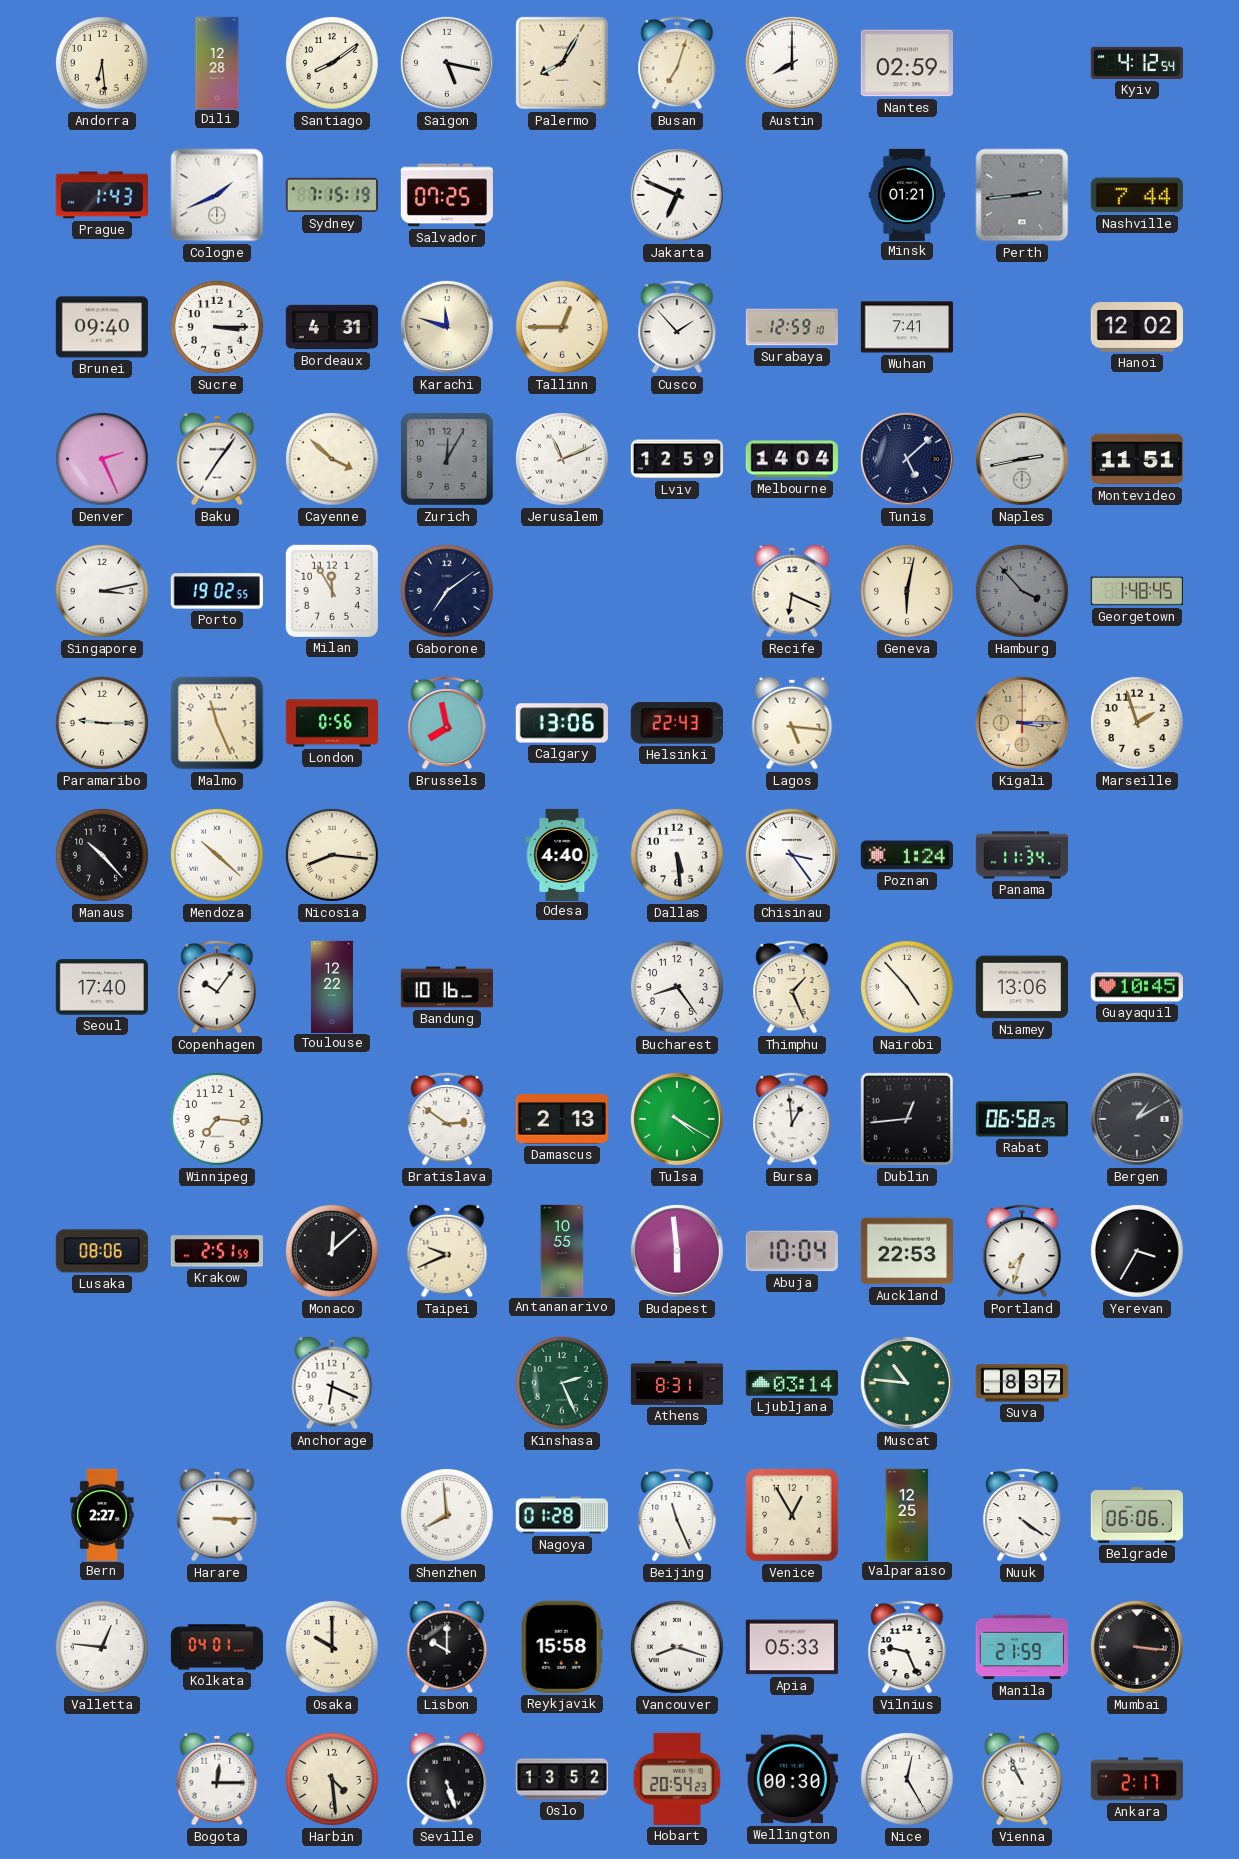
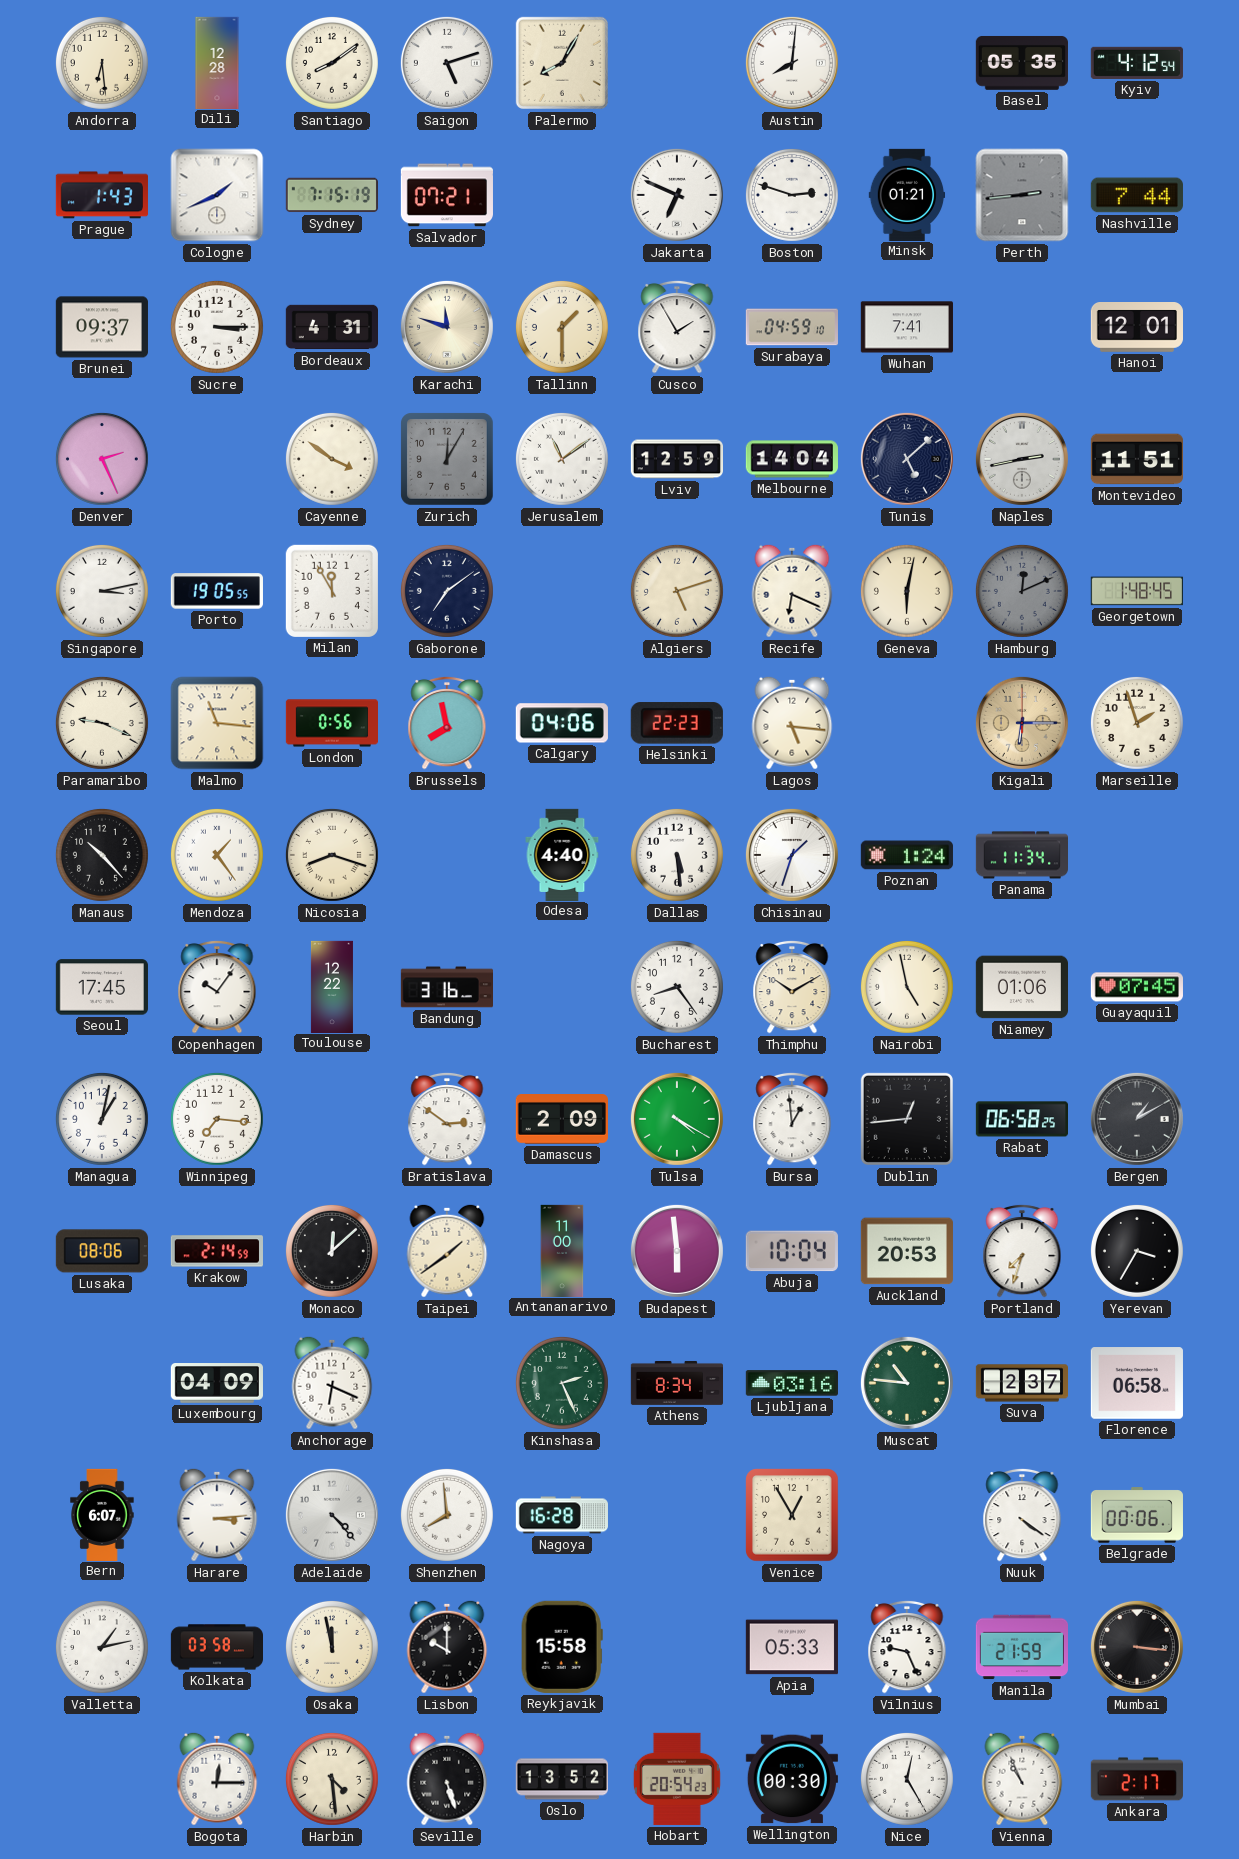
Saigon: 5:17 -> 5:12 (447, 63)
Busan: 7:03 -> none (677, 63)
Austin: 8:00 -> 8:01 (792, 63)
Nantes: 02:59 -> none (907, 63)
Basel: none -> 05:35 (1022, 63)
Salvador: 07:25 -> 07:21 (446, 195)
Boston: none -> 2:48 (792, 195)
Brunei: 09:40 -> 09:37 (102, 327)
Tallinn: 12:45 -> 1:30 (562, 327)
Cusco: 1:53 -> 1:55 (677, 327)
Surabaya: 12:59 -> 04:59 (792, 327)
Hanoi: 12:02 -> 12:01 (1136, 328)
Baku: 7:06 -> none (217, 459)
Cayenne: 3:52 -> 3:51 (332, 459)
Jerusalem: 11:11 -> 11:09 (562, 459)
Porto: 19:02 -> 19:05 (217, 591)
Algiers: none -> 5:12 (677, 591)
Hamburg: 3:53 -> 12:11 (1022, 591)
Paramaribo: 9:15 -> 9:19 (102, 723)
Malmo: 11:26 -> 11:16 (217, 723)
Calgary: 13:06 -> 04:06 (562, 723)
Helsinki: 22:43 -> 22:23 (677, 723)
Kigali: 3:15 -> 6:15 (1022, 723)
Mendoza: 10:22 -> 1:24 (217, 855)
Nicosia: 8:16 -> 8:18 (332, 855)
Chisinau: 3:24 -> 1:33 (792, 855)
Seoul: 17:40 -> 17:45 (102, 987)
Bandung: 10:16 -> 3:16 (446, 987)
Thimphu: 1:26 -> 10:10 (792, 987)
Nairobi: 4:53 -> 4:58 (907, 987)
Niamey: 13:06 -> 01:06 (1021, 987)
Guayaquil: 10:45 -> 07:45 (1137, 987)
Managua: none -> 1:02 (102, 1119)
Damascus: 2:13 -> 2:09 (562, 1120)
Krakow: 2:51 -> 2:14 (217, 1251)
Taipei: 9:41 -> 1:39 (447, 1251)
Antananarivo: 10:55 -> 11:00 (562, 1250)
Auckland: 22:53 -> 20:53 (907, 1251)
Luxembourg: none -> 04:09 (217, 1384)
Athens: 8:31 -> 8:34 (676, 1383)
Ljubljana: 03:14 -> 03:16 (792, 1383)
Suva: 8:37 -> 2:37 (1021, 1383)
Florence: none -> 06:58 (1137, 1383)
Bern: 2:27 -> 6:07 (102, 1514)
Harare: 3:15 -> 3:14 (217, 1515)
Adelaide: none -> 4:23 (332, 1515)
Nagoya: 01:28 -> 16:28 (562, 1515)
Beijing: 11:26 -> none (677, 1515)
Valparaiso: 12:25 -> none (907, 1514)
Belgrade: 06:06 -> 00:06 (1137, 1515)
Valletta: 12:46 -> 1:13 (102, 1647)
Kolkata: 04:01 -> 03:58 (216, 1647)
Osaka: 10:00 -> 11:58 (332, 1647)
Vancouver: 8:18 -> none (677, 1647)
